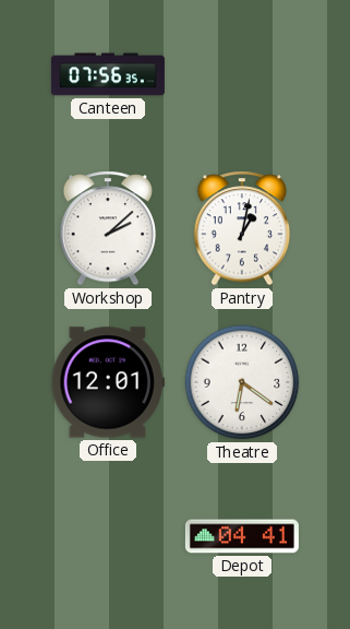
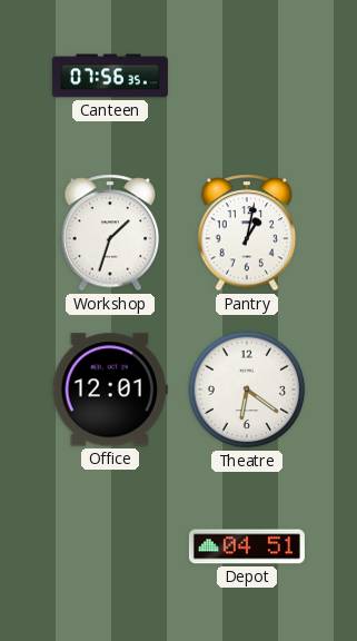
Workshop: 2:08 -> 1:33 (110, 233)
Depot: 04:41 -> 04:51 (247, 546)
